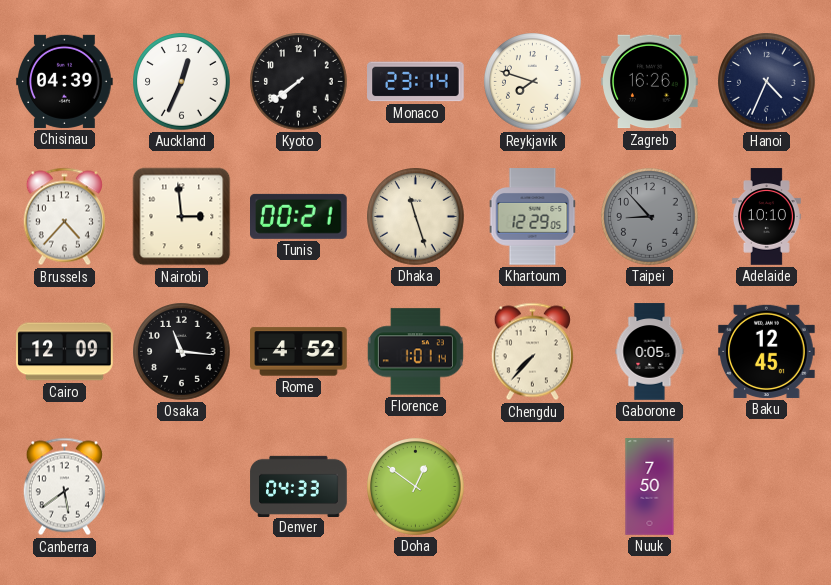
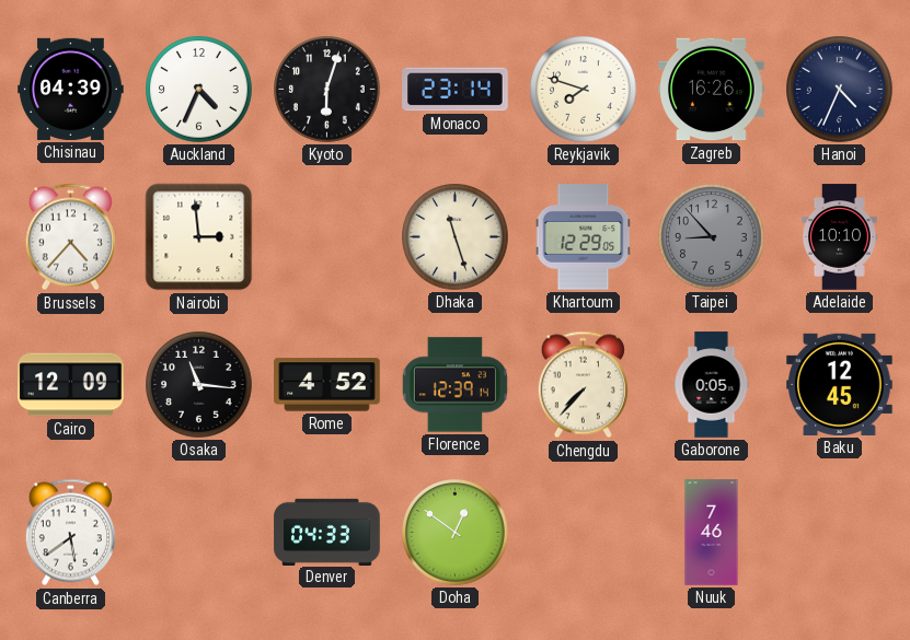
Auckland: 12:34 -> 4:34 (199, 90)
Kyoto: 7:39 -> 6:03 (327, 90)
Tunis: 00:21 -> none (299, 216)
Florence: 1:01 -> 12:39 (454, 385)
Nuuk: 7:50 -> 7:46 (712, 533)
